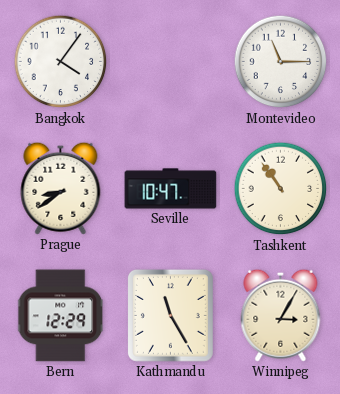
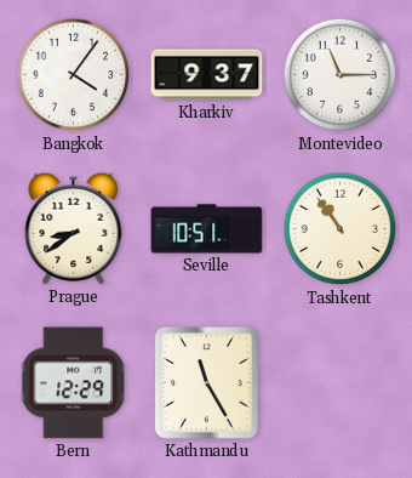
Kharkiv: none -> 9:37 (207, 75)
Seville: 10:47 -> 10:51 (207, 229)
Winnipeg: 3:05 -> none (281, 315)
